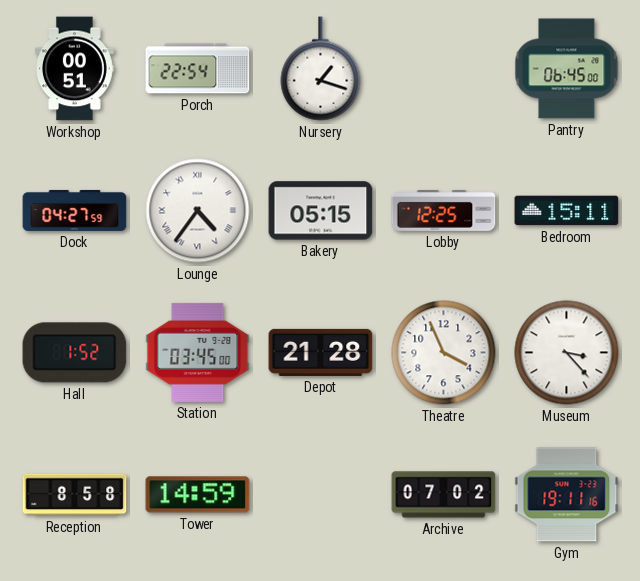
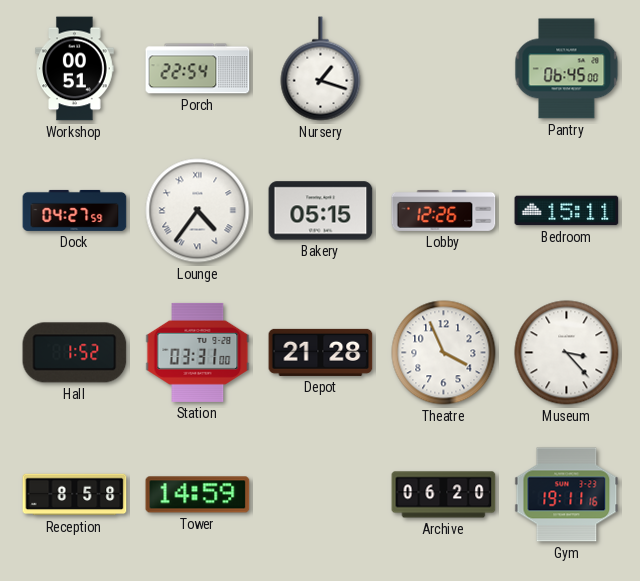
Lobby: 12:25 -> 12:26 (444, 210)
Station: 03:45 -> 03:31 (198, 352)
Archive: 07:02 -> 06:20 (444, 495)
